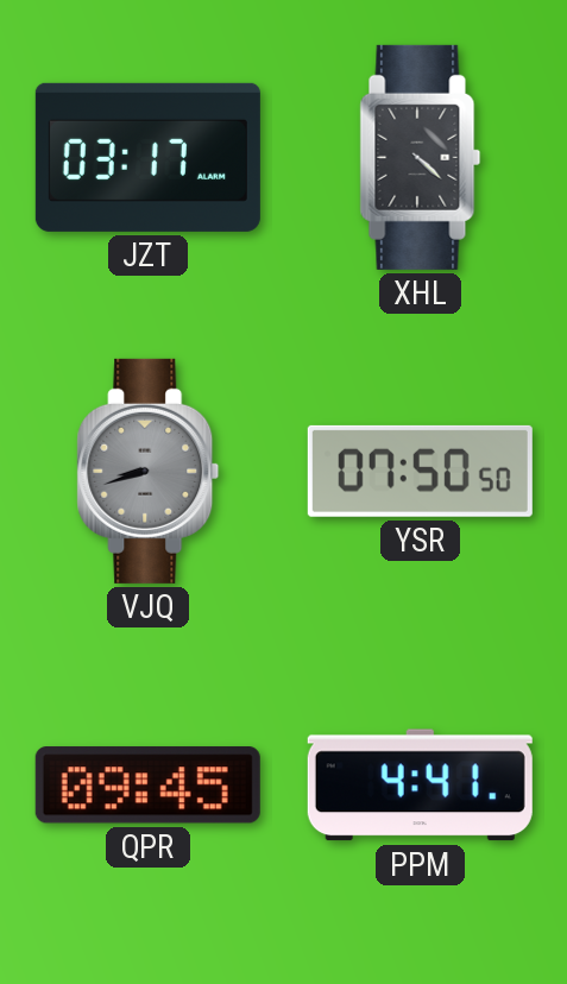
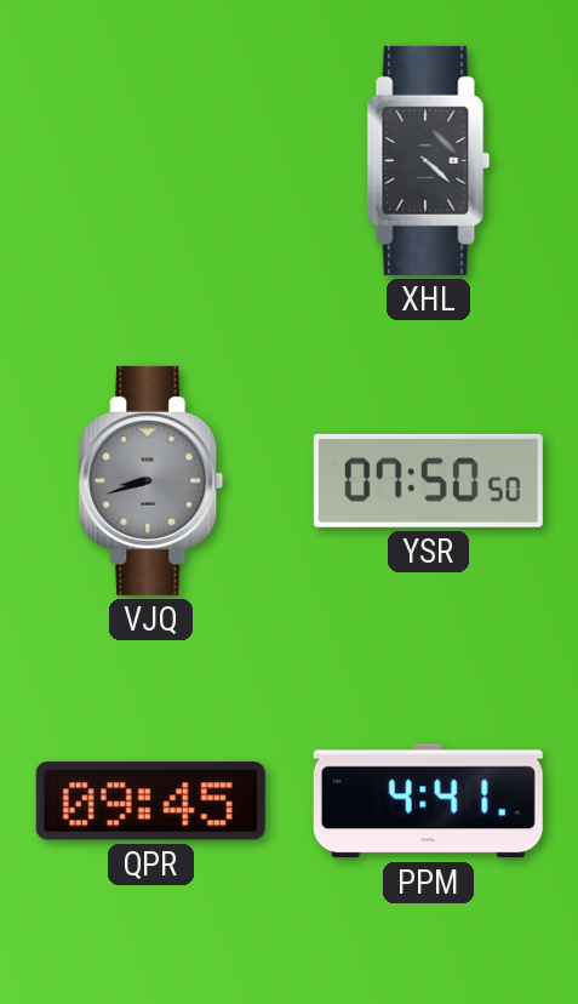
JZT: 03:17 -> none (147, 157)
